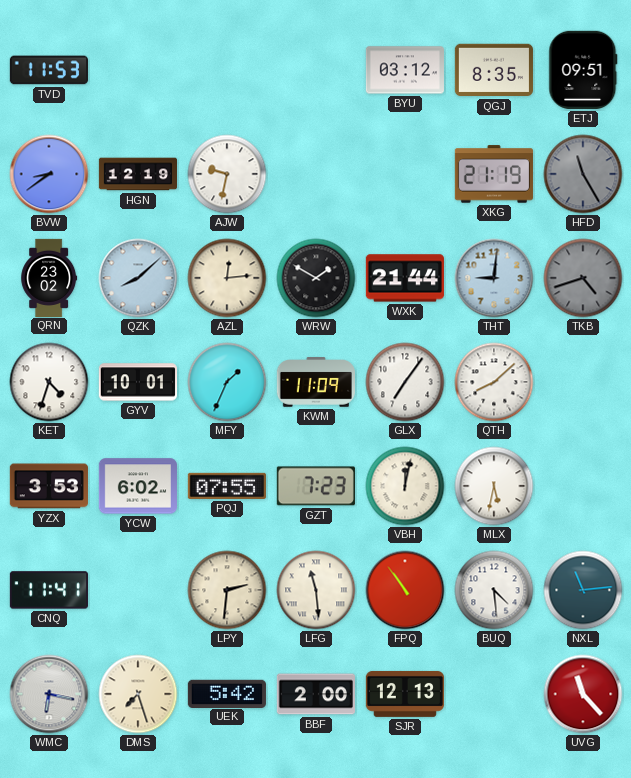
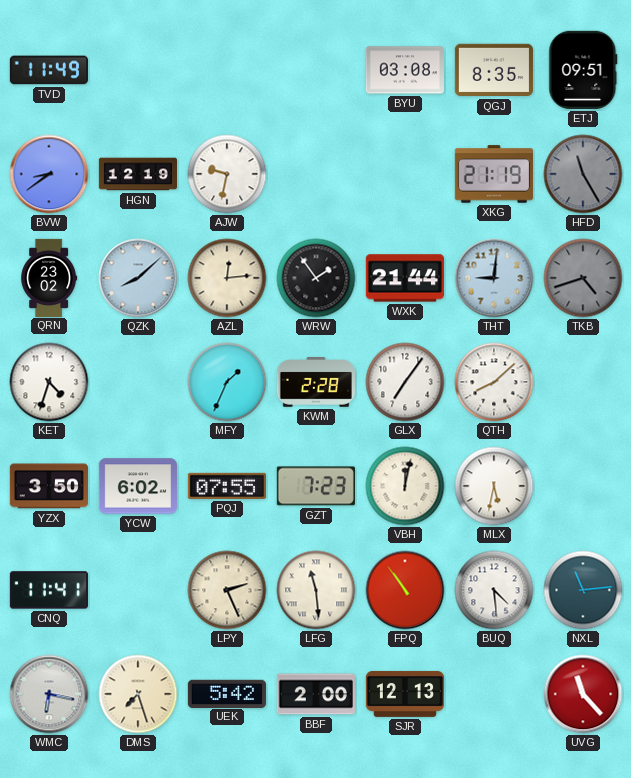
TVD: 11:53 -> 11:49 (49, 70)
BYU: 03:12 -> 03:08 (405, 70)
WRW: 1:50 -> 1:54 (316, 278)
GYV: 10:01 -> none (138, 382)
KWM: 11:09 -> 2:28 (316, 382)
YZX: 3:53 -> 3:50 (49, 486)
LPY: 2:31 -> 2:26 (227, 590)
